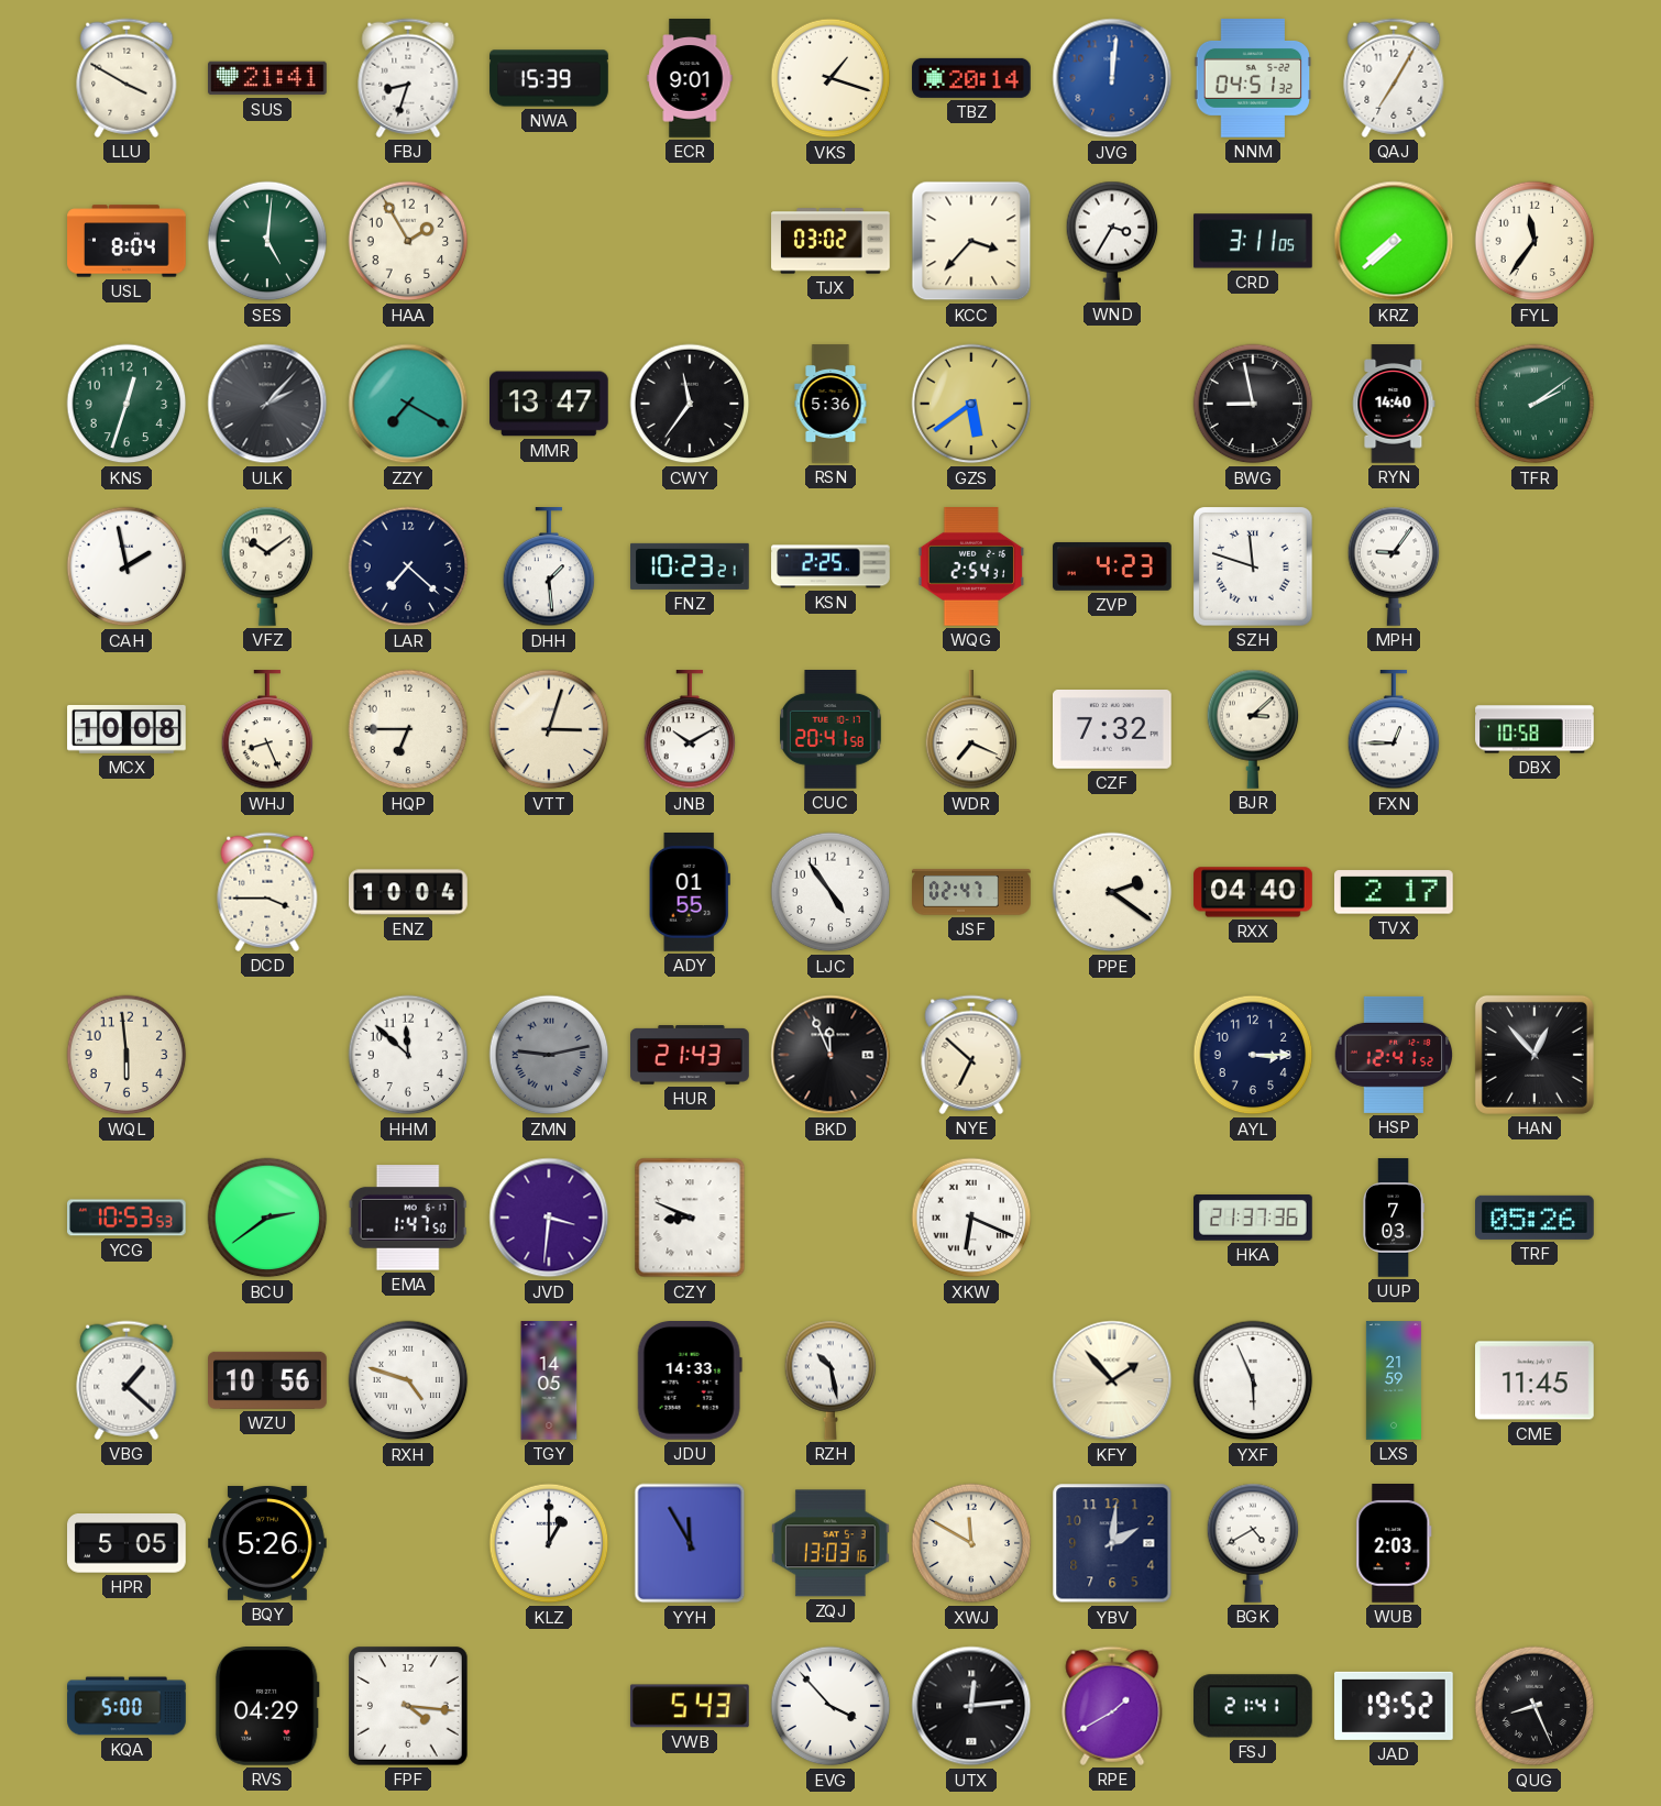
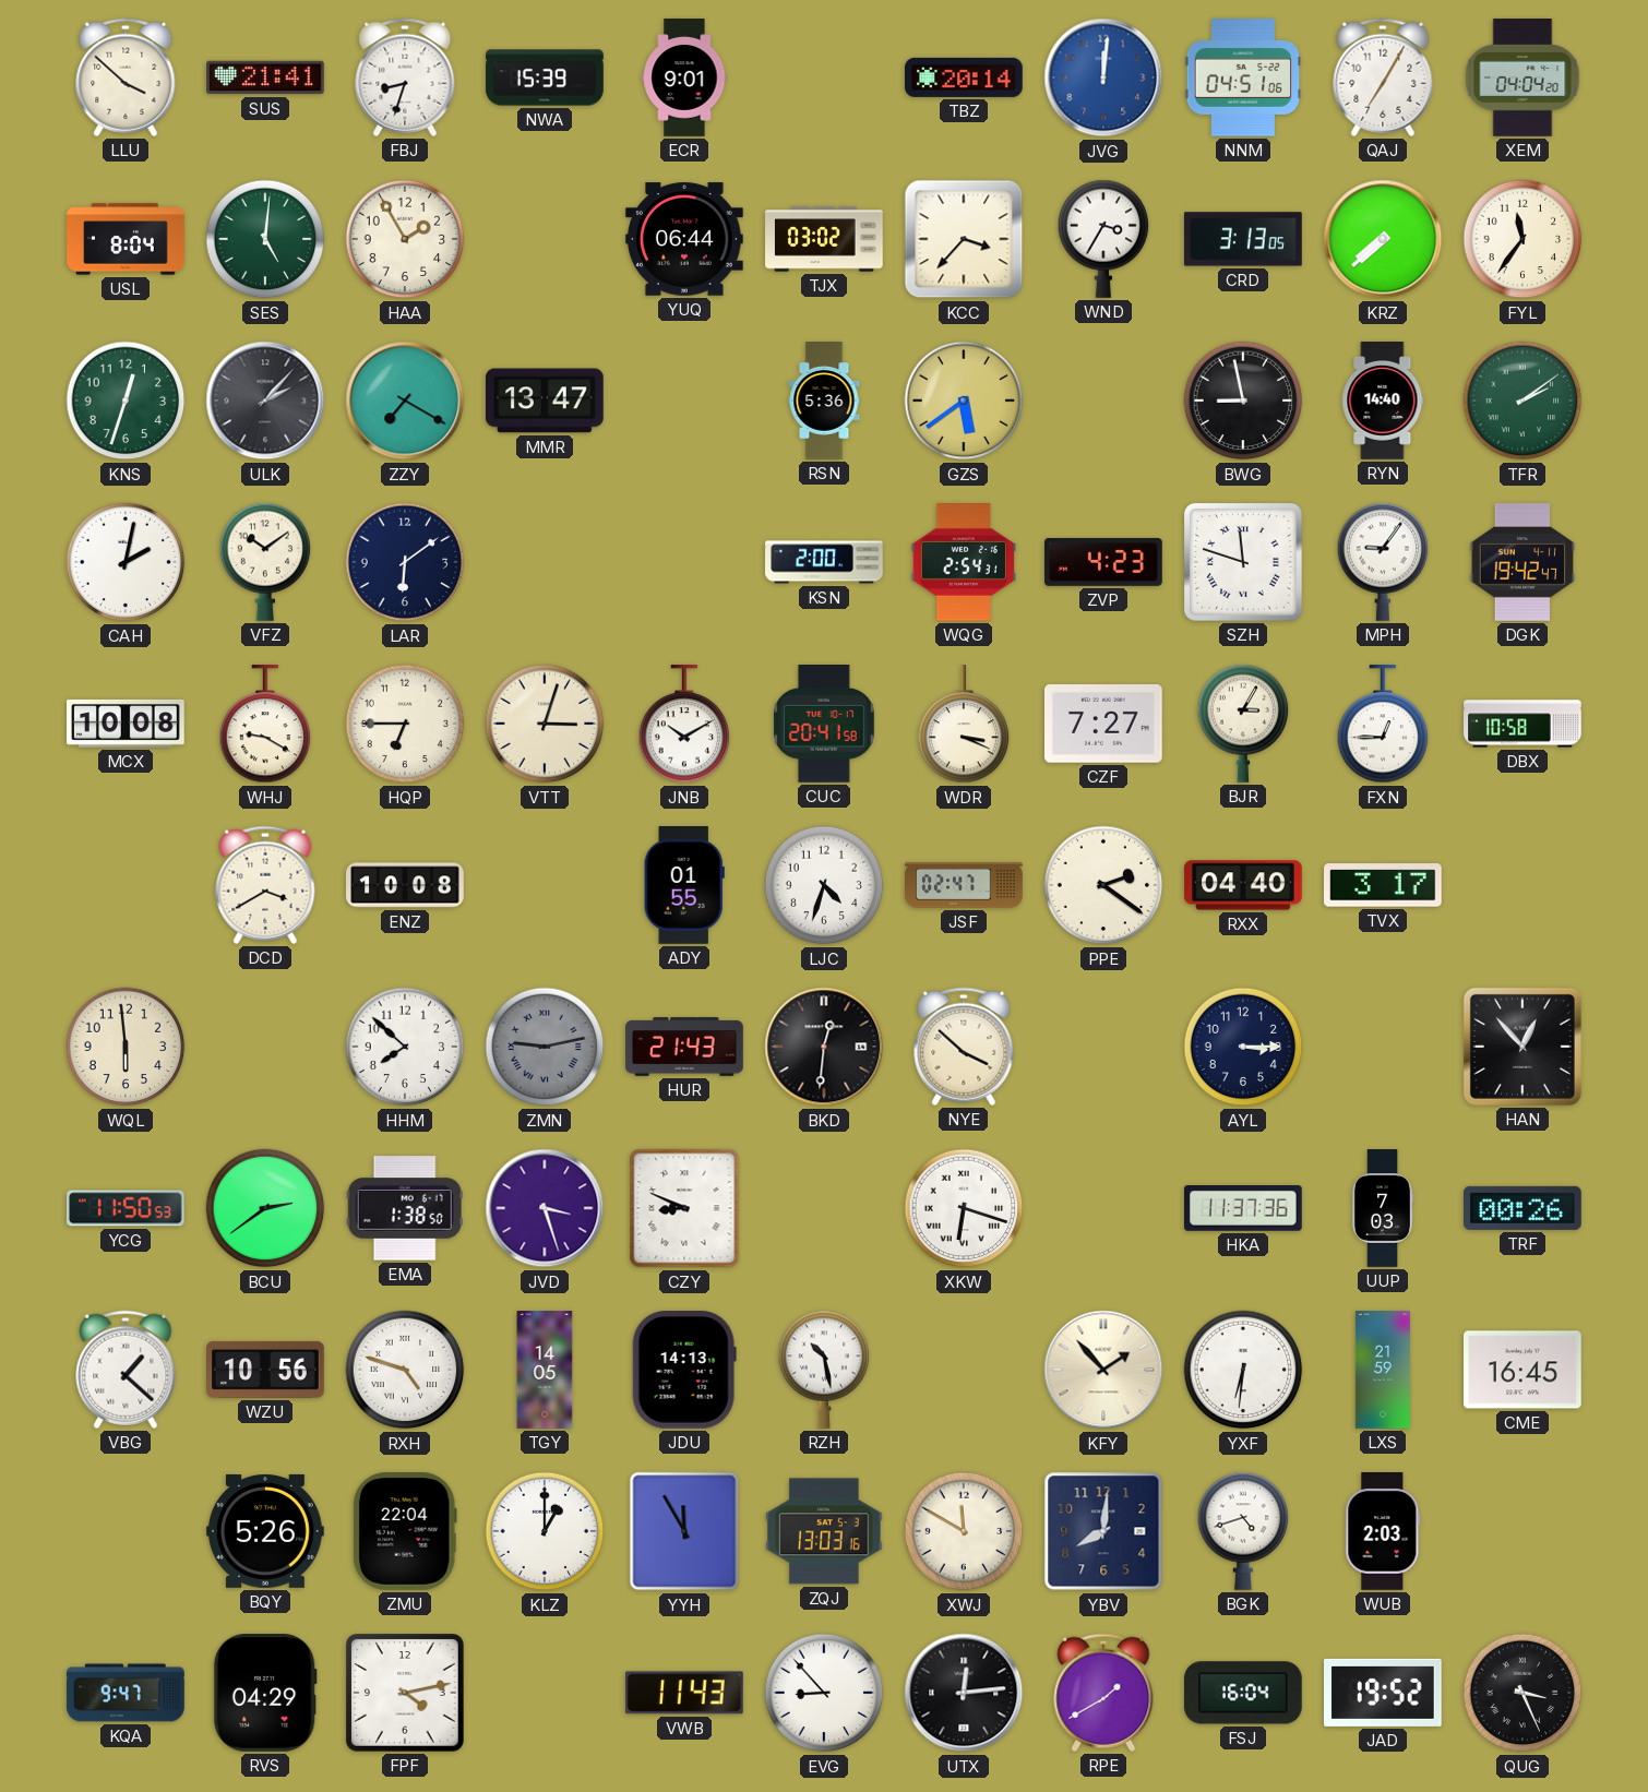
LLU: 3:50 -> 3:52 (126, 77)
VKS: 1:18 -> none (831, 78)
NNM: 04:51:32 -> 04:51:06 (1243, 77)
XEM: none -> 04:04 (1522, 77)
YUQ: none -> 06:44 (685, 239)
CRD: 3:11 -> 3:13 (1244, 239)
CWY: 11:36 -> none (690, 404)
CAH: 1:58 -> 2:02 (126, 562)
LAR: 7:22 -> 6:09 (405, 562)
DHH: 1:29 -> none (549, 568)
FNZ: 10:23 -> none (690, 566)
KSN: 2:25 -> 2:00 (824, 562)
DGK: none -> 19:42 (1522, 562)
WHJ: 8:26 -> 9:20 (265, 725)
WDR: 7:19 -> 3:19 (964, 725)
CZF: 7:32 -> 7:27 (1104, 725)
BJR: 3:08 -> 3:05 (1243, 724)
DCD: 3:45 -> 3:40 (265, 885)
ENZ: 10:04 -> 10:08 (405, 885)
LJC: 4:54 -> 4:33 (824, 885)
TVX: 2:17 -> 3:17 (1384, 885)
HHM: 11:52 -> 7:52 (405, 1047)
BKD: 11:56 -> 12:31 (824, 1047)
NYE: 6:52 -> 3:52 (964, 1047)
HSP: 12:41 -> none (1394, 1055)
YCG: 10:53 -> 11:50 (127, 1208)
EMA: 1:47 -> 1:38 (405, 1208)
JVD: 3:31 -> 3:27 (545, 1208)
XKW: 6:19 -> 6:18 (964, 1208)
HKA: 21:37 -> 11:37 (1244, 1209)
TRF: 05:26 -> 00:26 (1524, 1208)
JDU: 14:33 -> 14:13 (684, 1371)
YXF: 5:56 -> 6:31 (1243, 1370)
CME: 11:45 -> 16:45 (1524, 1370)
HPR: 5:05 -> none (128, 1544)
ZMU: none -> 22:04 (405, 1532)
YBV: 2:01 -> 8:01 (1103, 1531)
BGK: 4:40 -> 4:42 (1243, 1531)
KQA: 5:00 -> 9:47 (126, 1693)
FPF: 4:16 -> 4:13 (406, 1694)
VWB: 5:43 -> 11:43 (684, 1693)
EVG: 3:53 -> 8:53 (824, 1693)
FSJ: 21:41 -> 16:04 (1244, 1693)
QUG: 8:26 -> 3:26 (1522, 1693)
